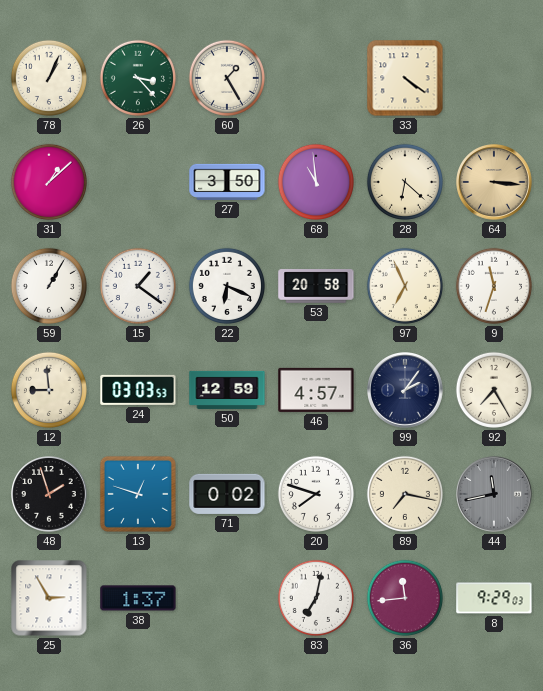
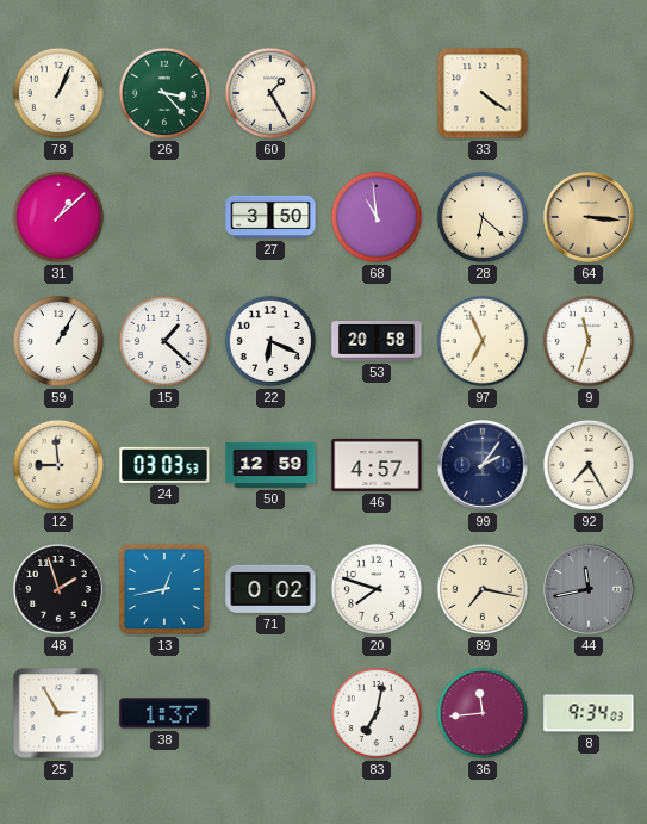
15: 1:21 -> 1:22 (164, 341)
13: 12:48 -> 12:43 (164, 589)
8: 9:29 -> 9:34 (589, 713)
